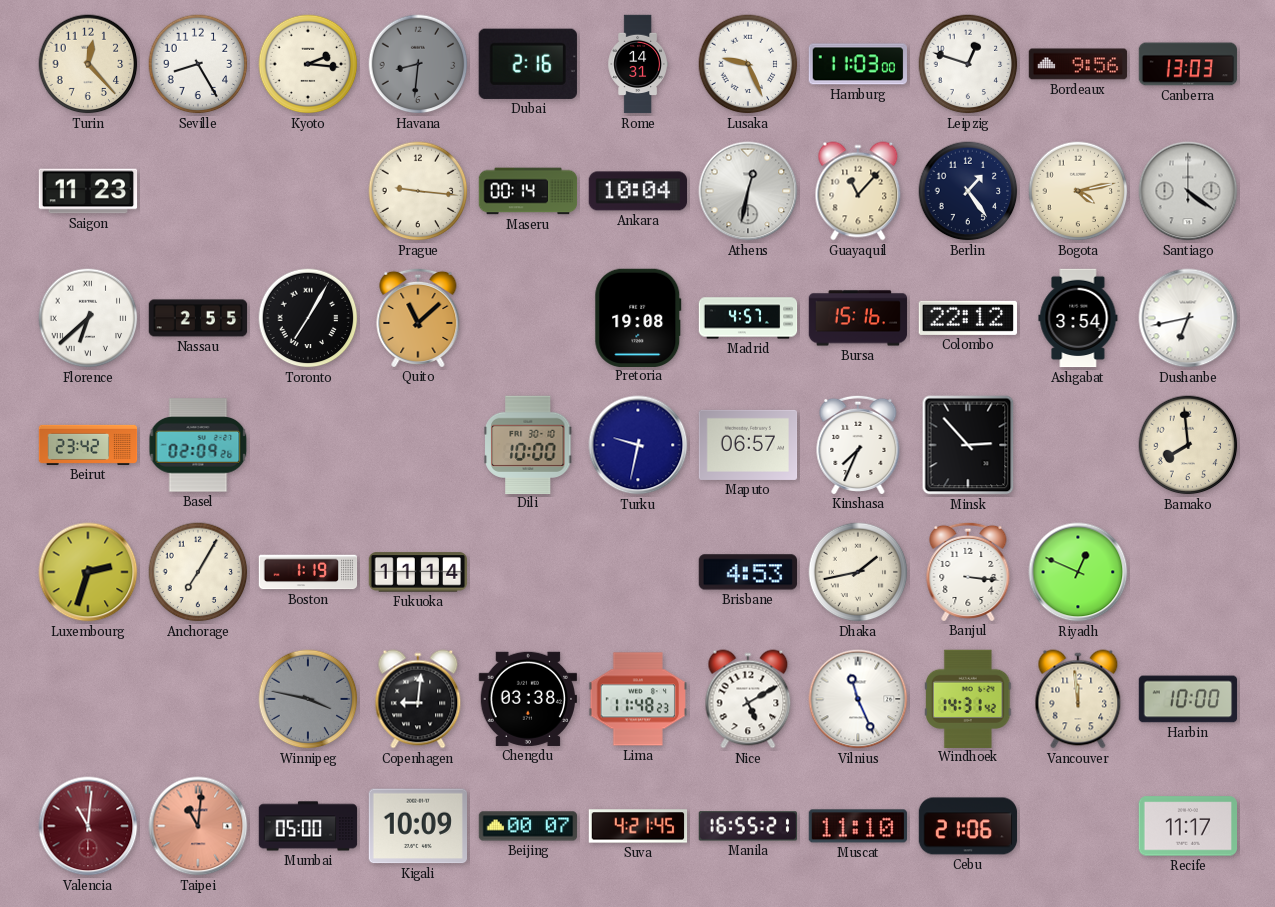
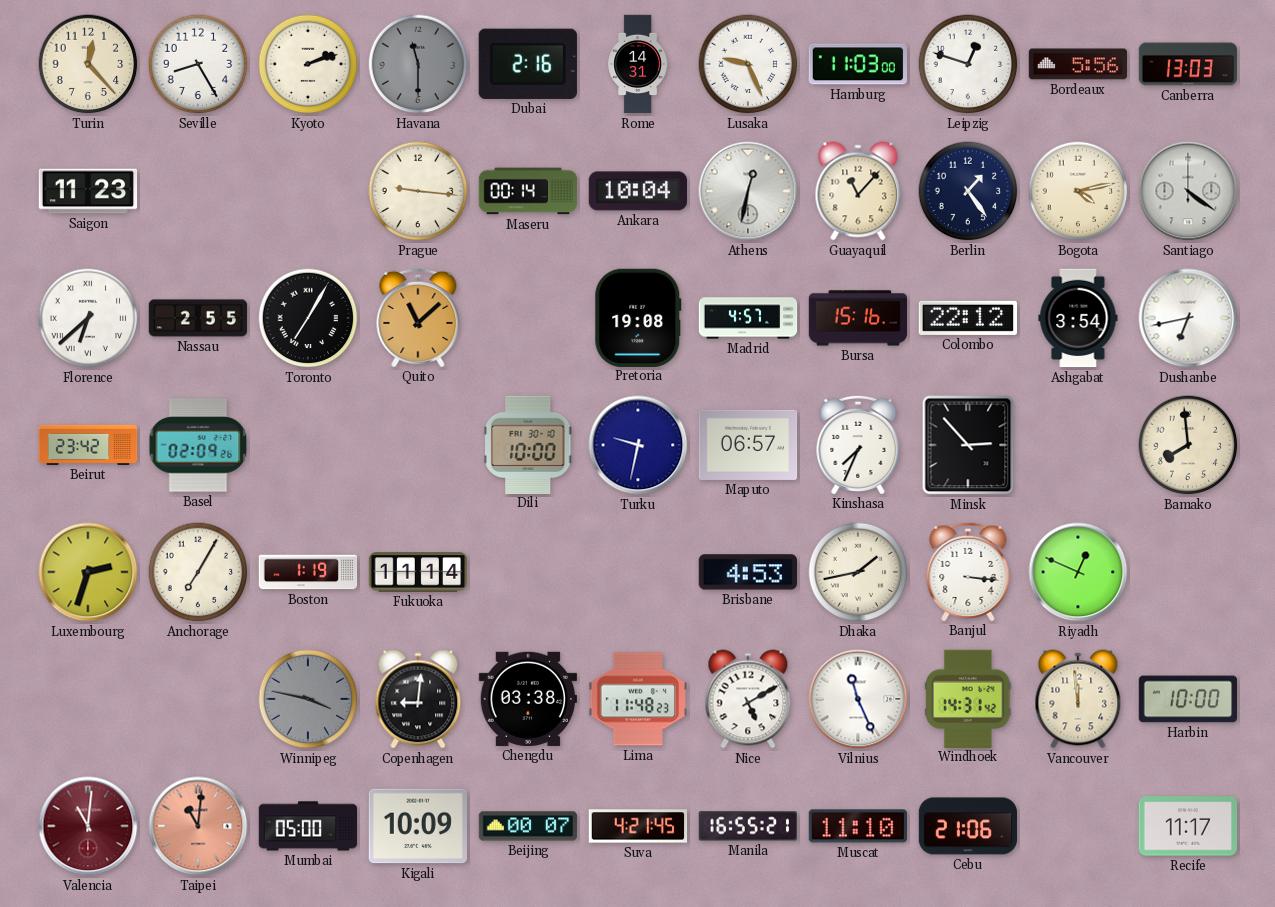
Kyoto: 2:16 -> 2:12 (308, 64)
Havana: 8:31 -> 11:30 (418, 64)
Bordeaux: 9:56 -> 5:56 (1078, 64)
